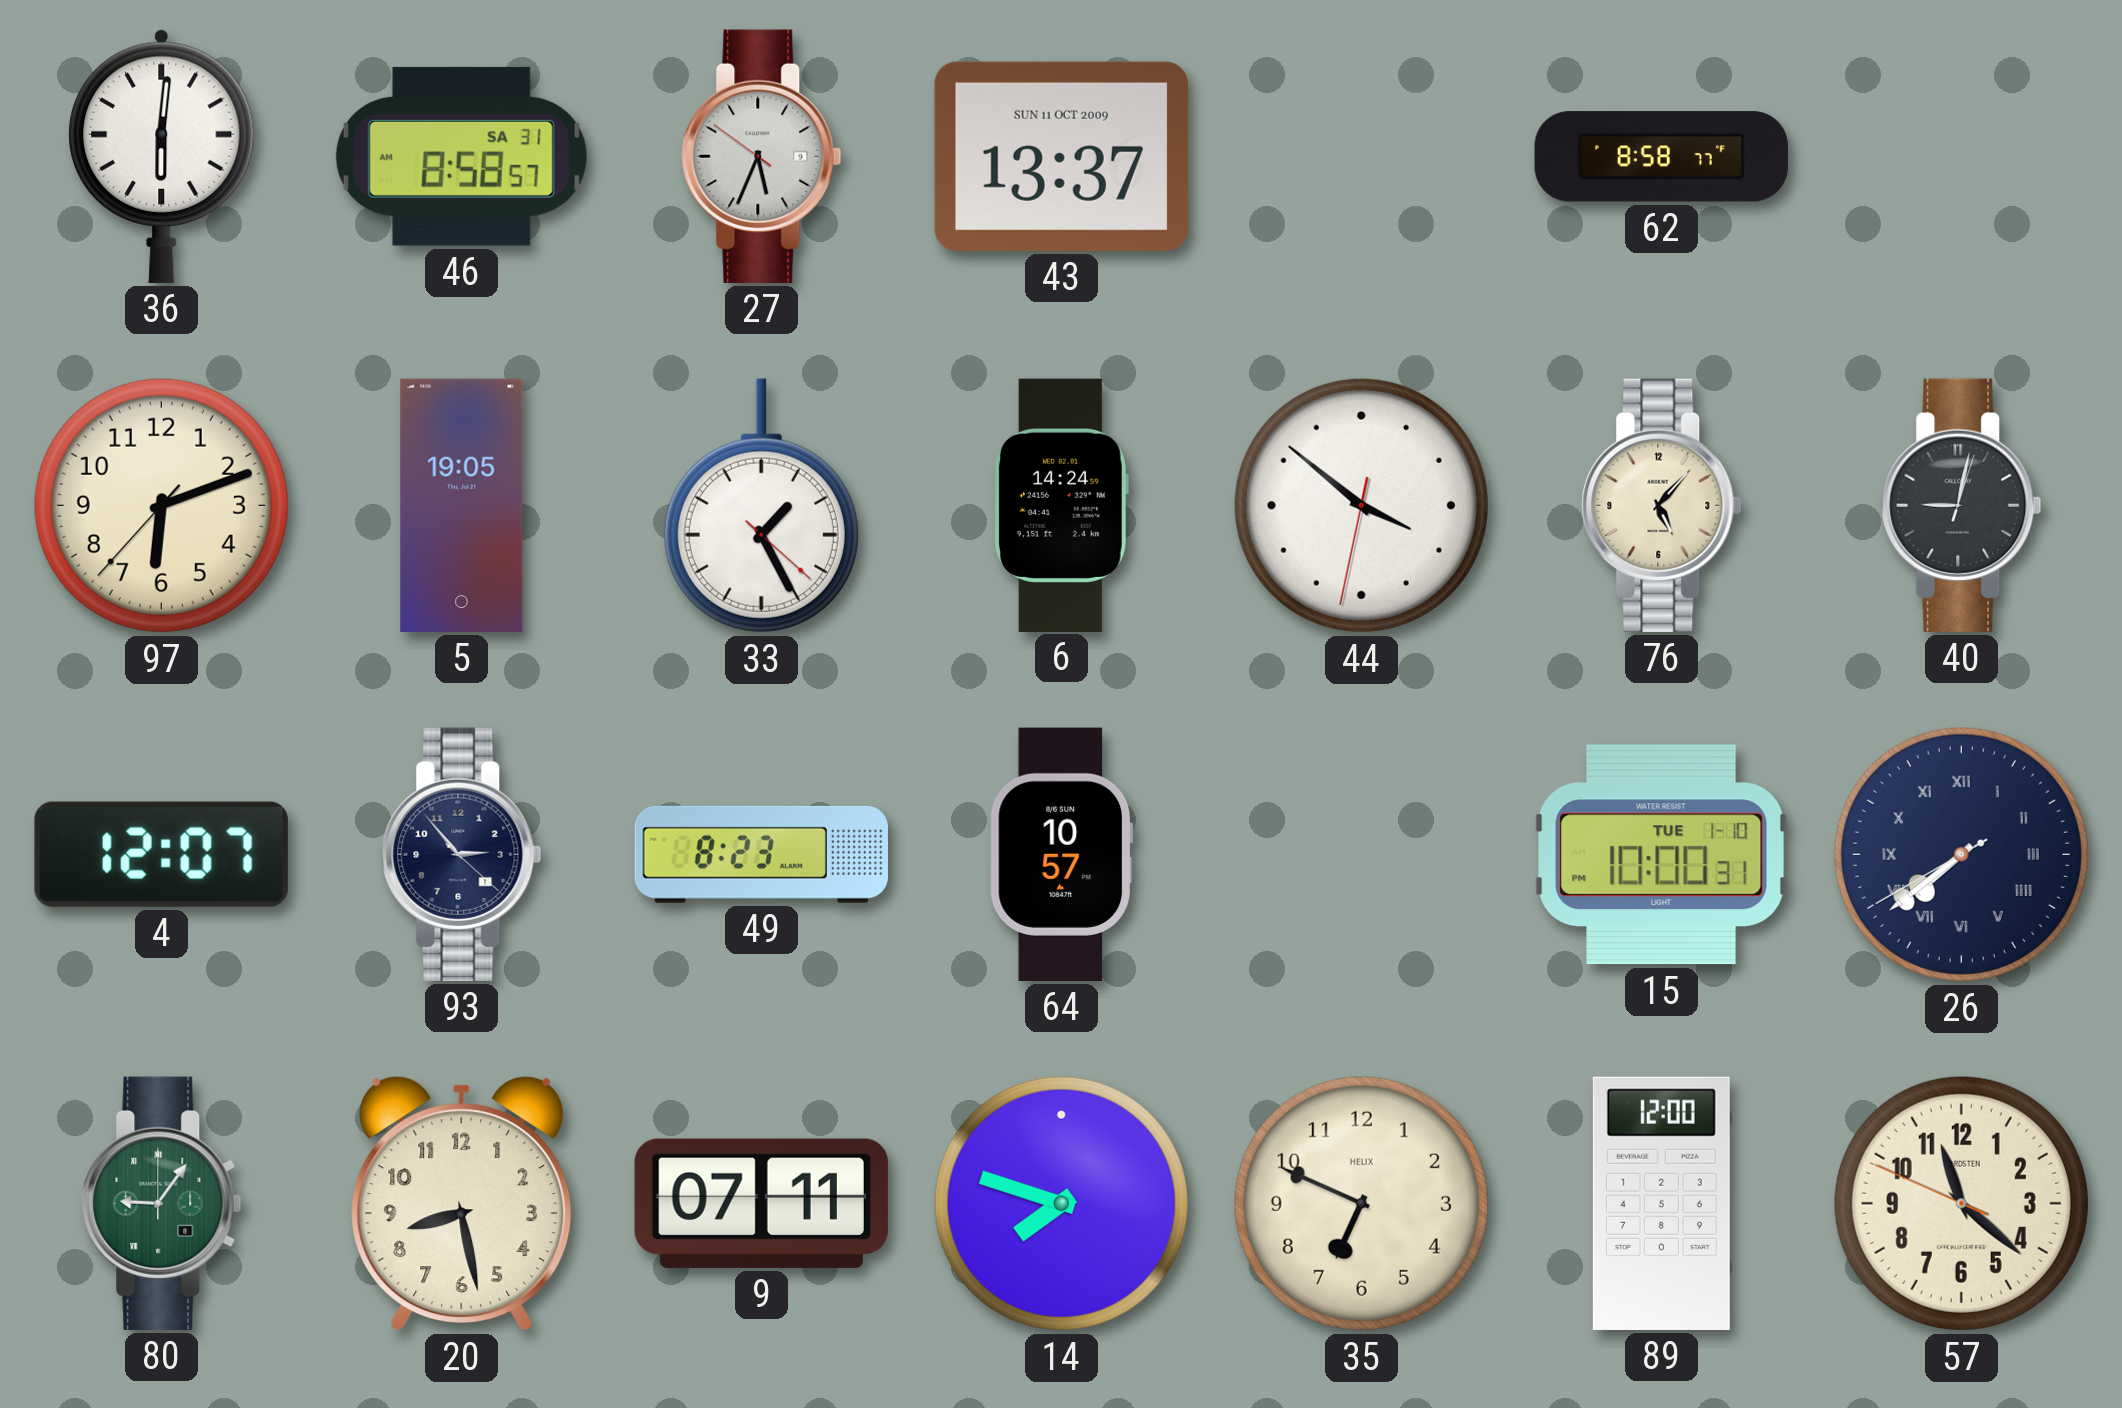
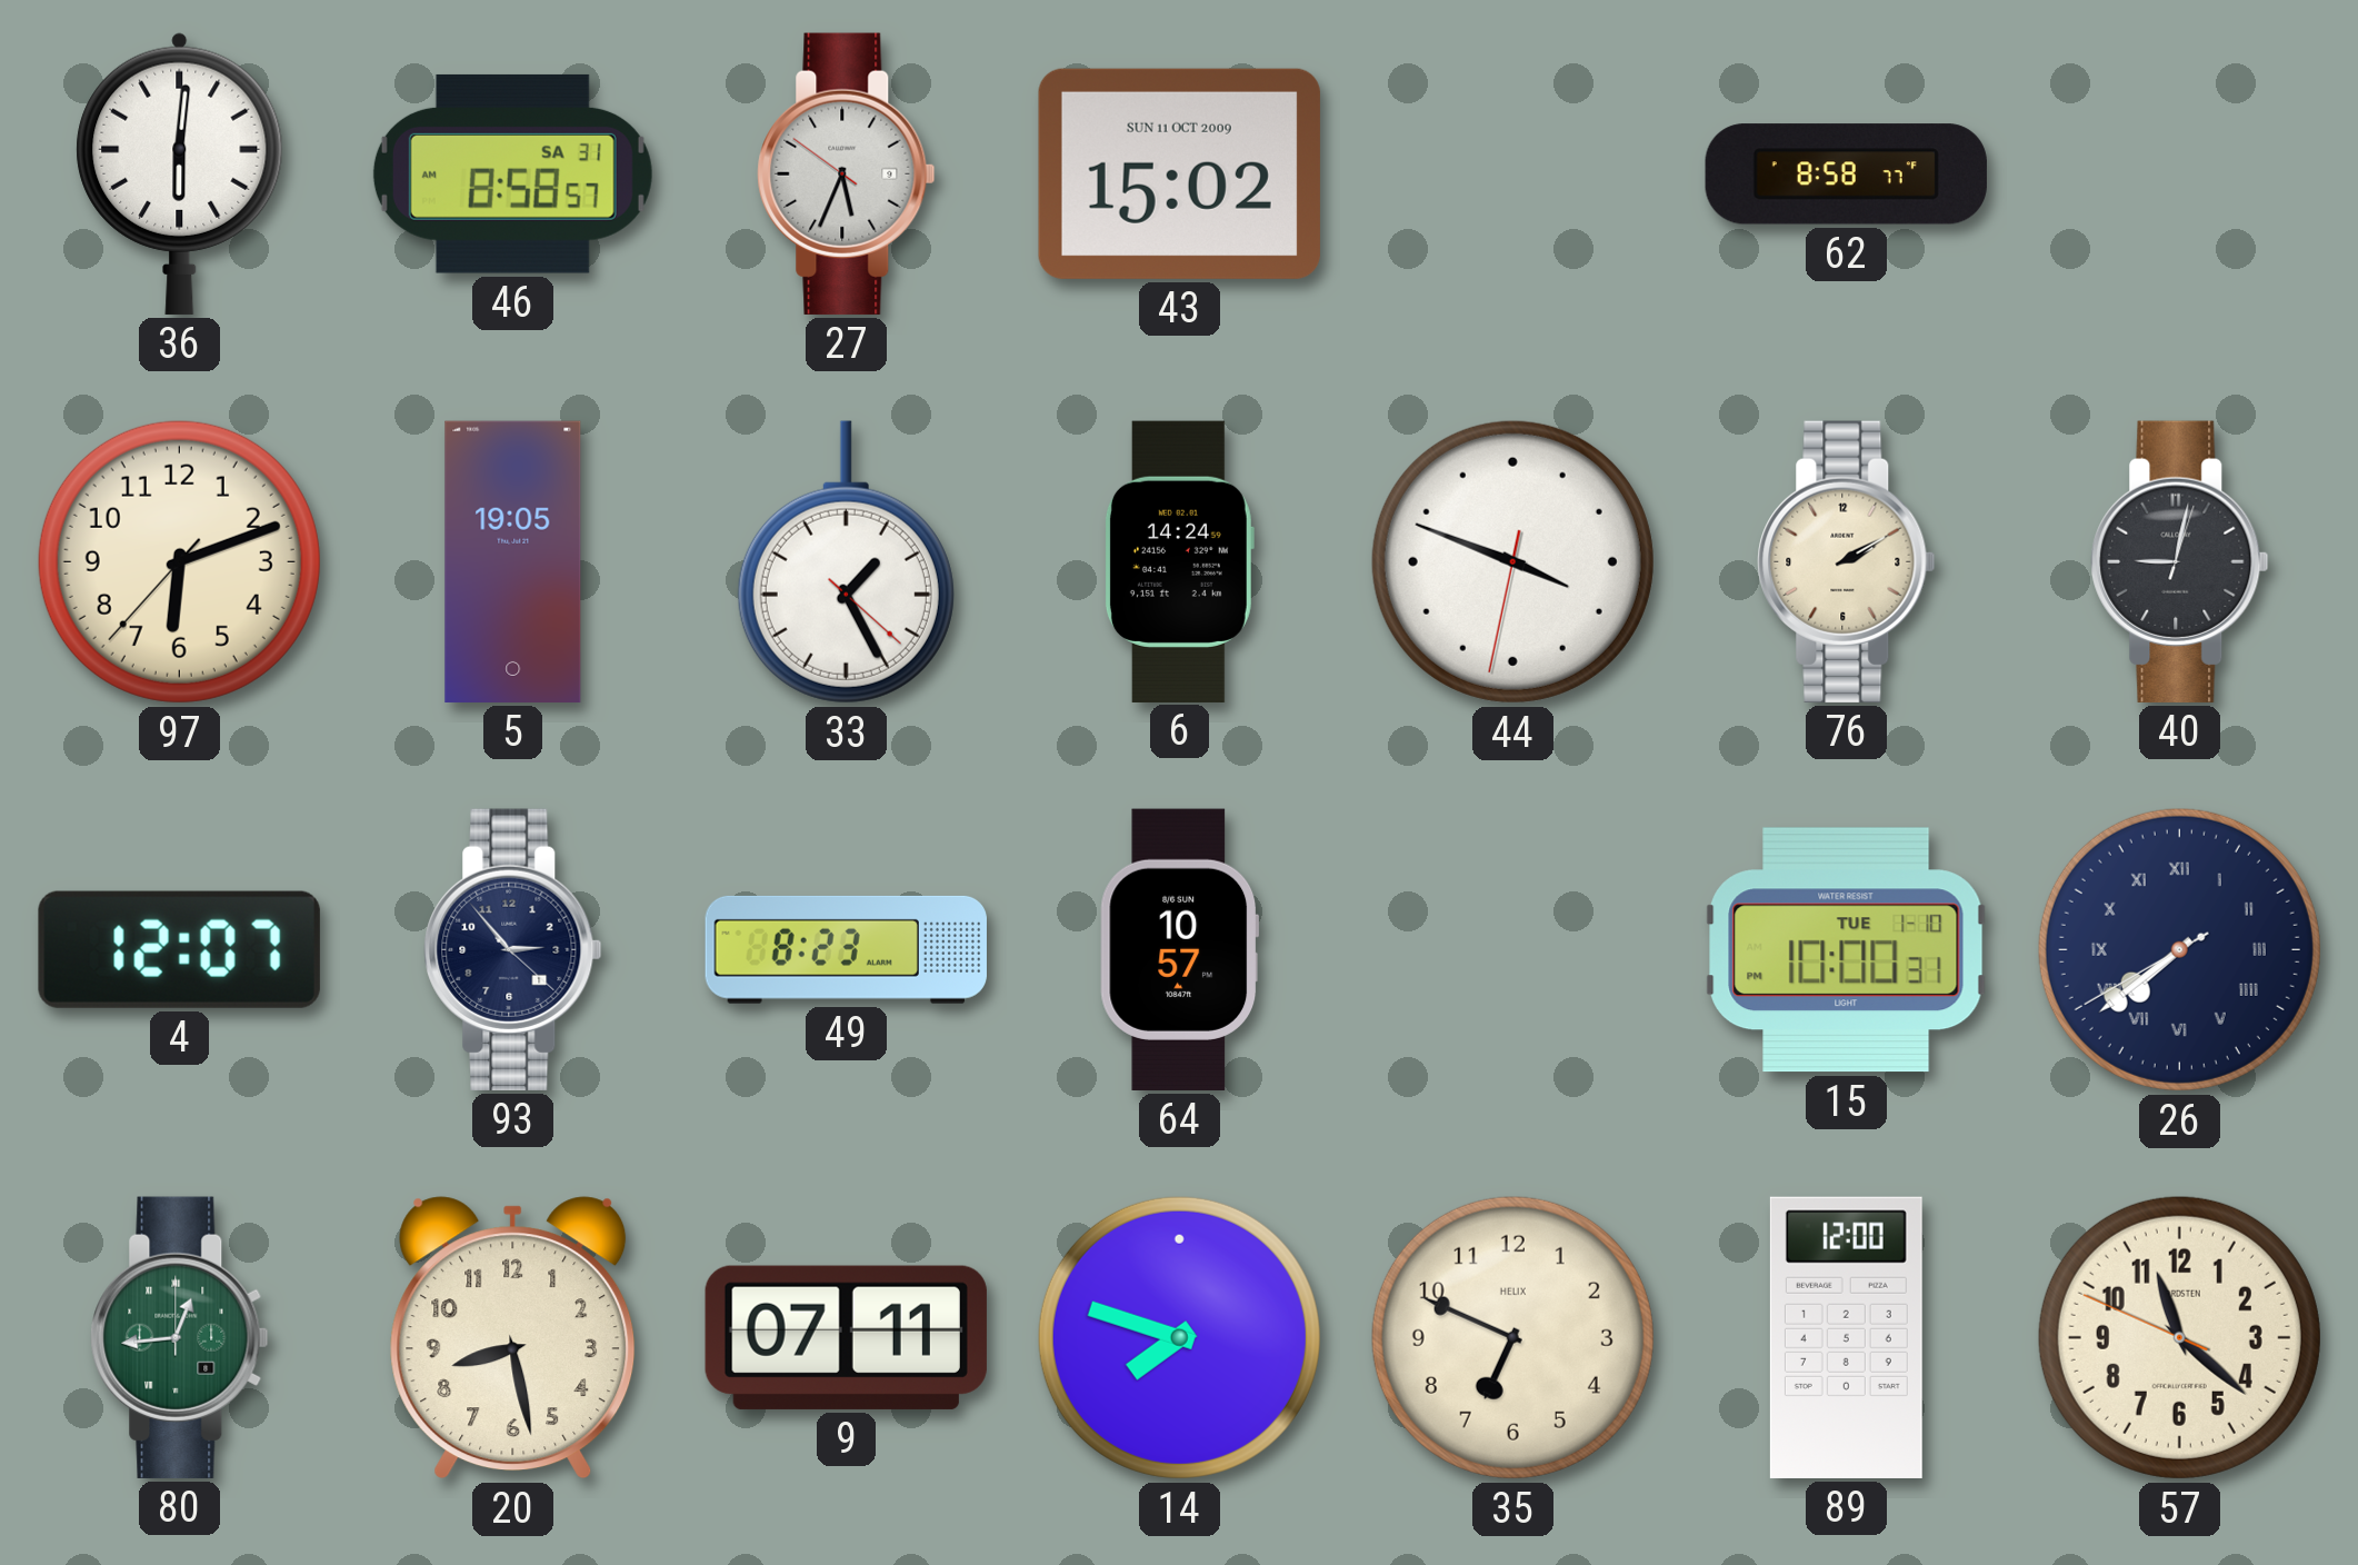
43: 13:37 -> 15:02 (1179, 173)
44: 3:51 -> 3:48 (1512, 561)
76: 5:07 -> 2:10 (1847, 561)
80: 9:06 -> 12:44 (180, 1337)
